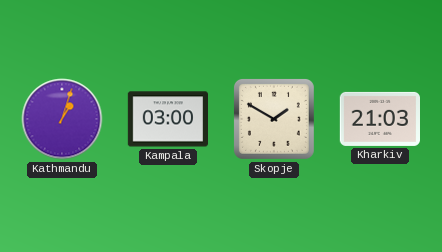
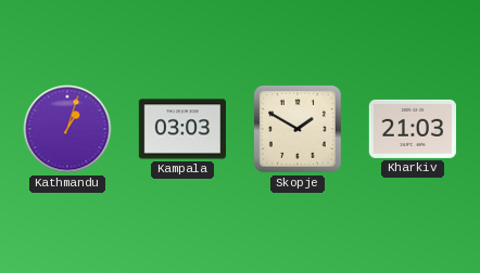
Kampala: 03:00 -> 03:03 (181, 129)
